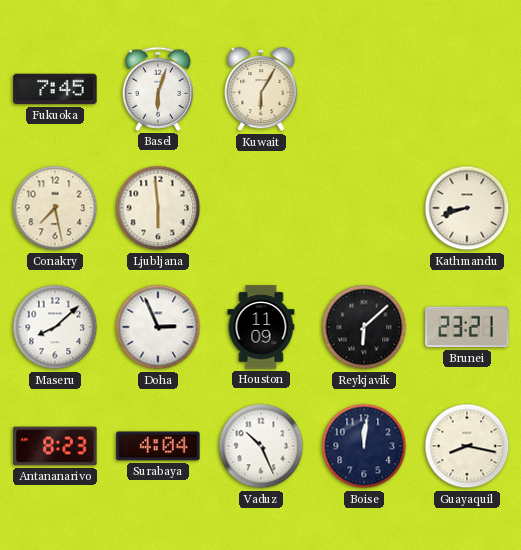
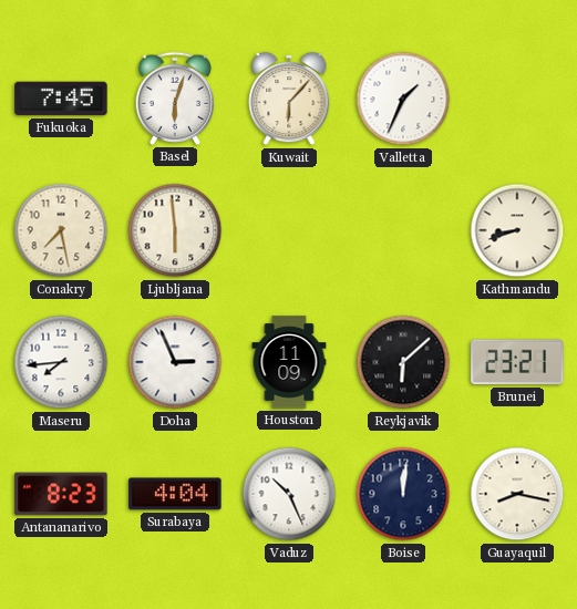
Kuwait: 6:05 -> 6:07 (289, 99)
Valletta: none -> 1:34 (403, 99)
Maseru: 8:08 -> 7:44 (61, 362)
